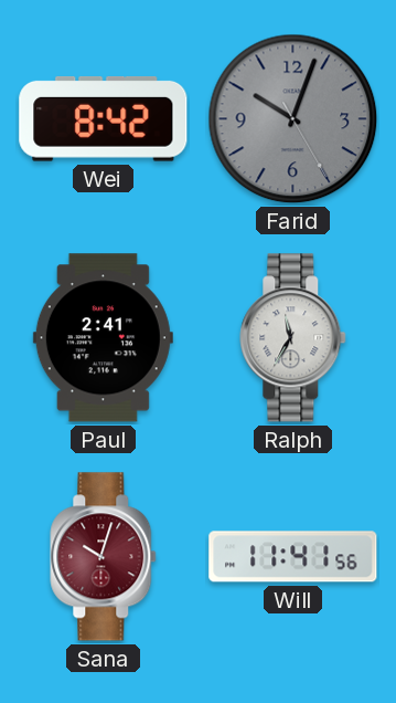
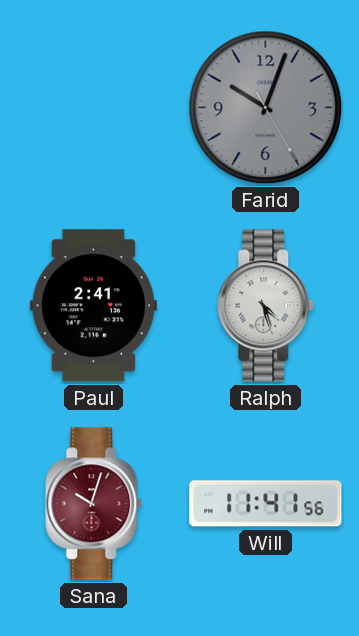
Wei: 8:42 -> none (104, 118)
Ralph: 11:35 -> 4:27 (266, 306)
